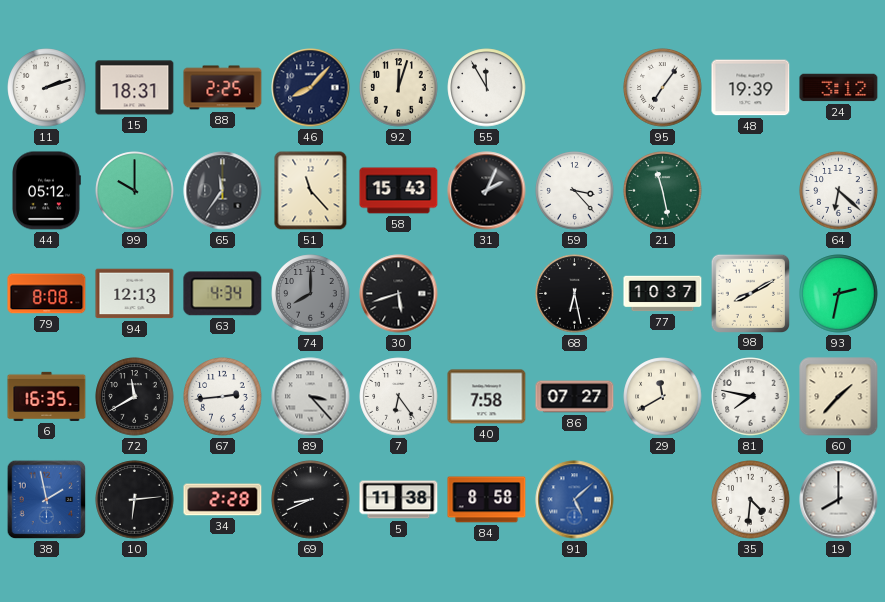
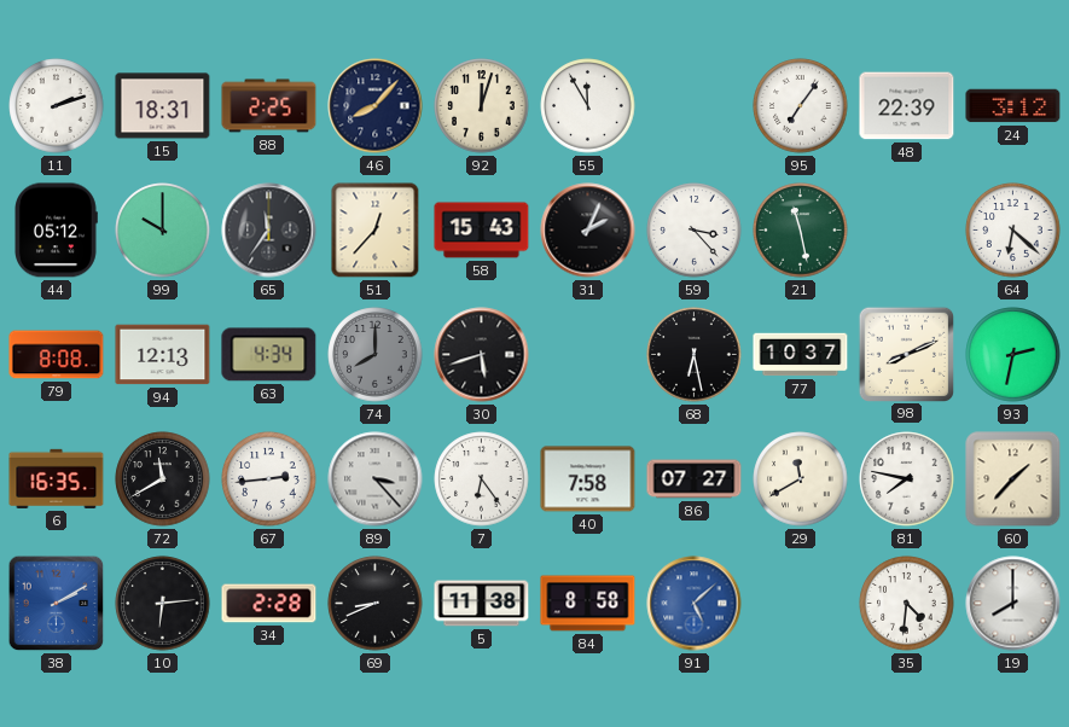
48: 19:39 -> 22:39 (907, 106)
51: 11:23 -> 12:37 (376, 231)
98: 8:10 -> 8:11 (906, 354)
38: 1:58 -> 2:10 (57, 604)
